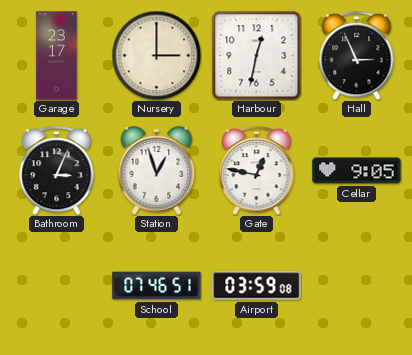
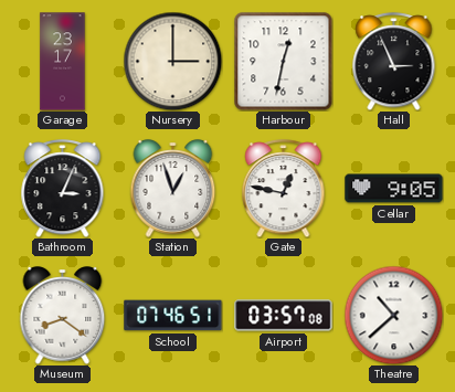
Museum: none -> 8:21 (63, 316)
Airport: 03:59 -> 03:57 (284, 316)
Theatre: none -> 10:38 (393, 315)
